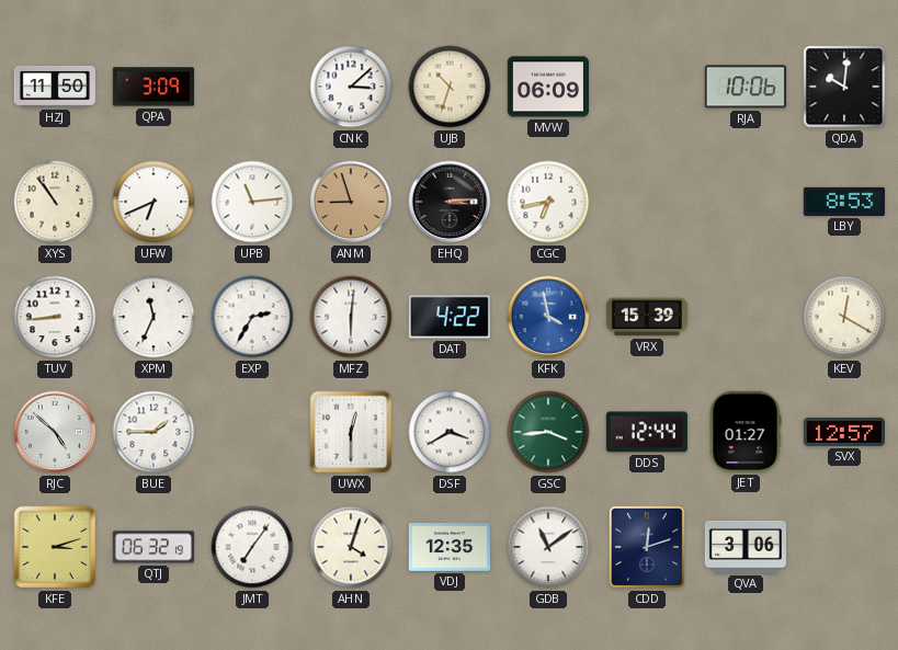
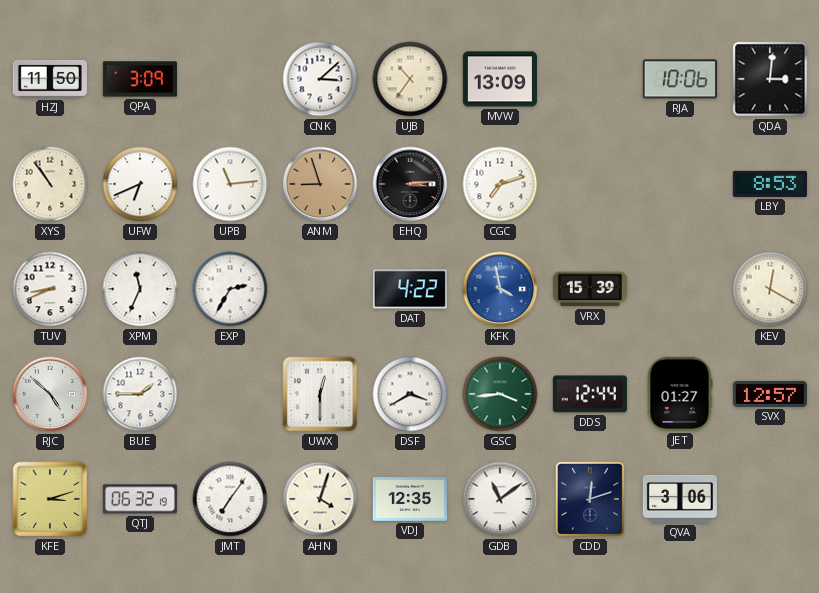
UJB: 10:33 -> 10:36 (410, 79)
MVW: 06:09 -> 13:09 (500, 79)
QDA: 10:01 -> 3:01 (770, 79)
CGC: 6:43 -> 7:12 (500, 184)
TUV: 8:44 -> 8:41 (50, 289)
MFZ: 6:01 -> none (351, 317)
